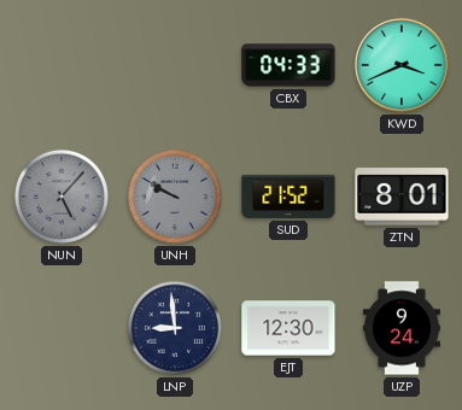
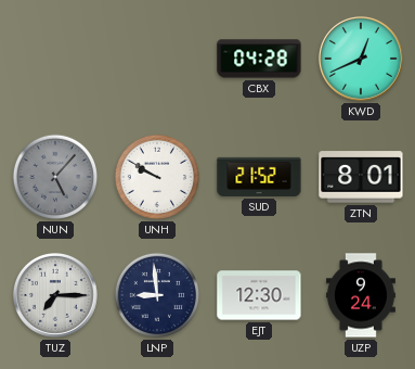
CBX: 04:33 -> 04:28 (259, 59)
KWD: 3:41 -> 12:41 (361, 59)
UNH dial: grey -> white (157, 177)
TUZ: none -> 7:15 (55, 295)
